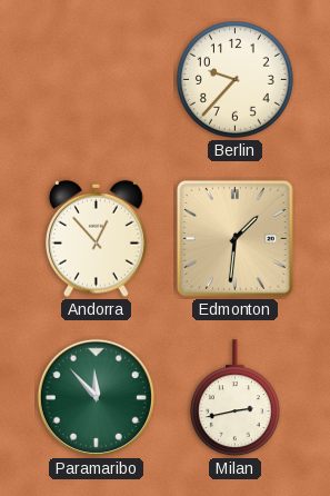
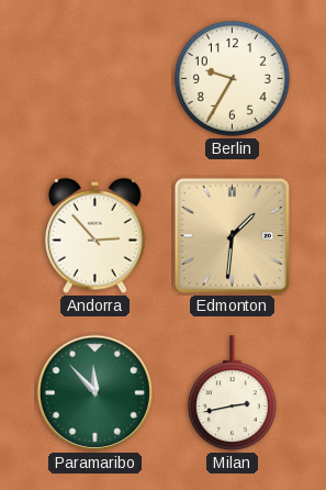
Berlin: 9:37 -> 9:35 (232, 78)
Andorra: 12:53 -> 2:53 (95, 235)
